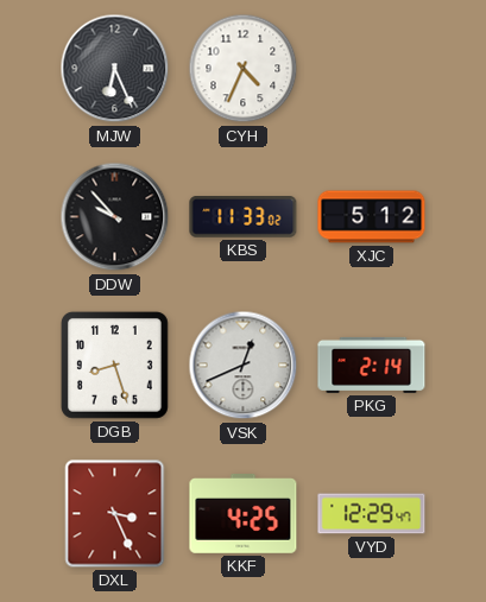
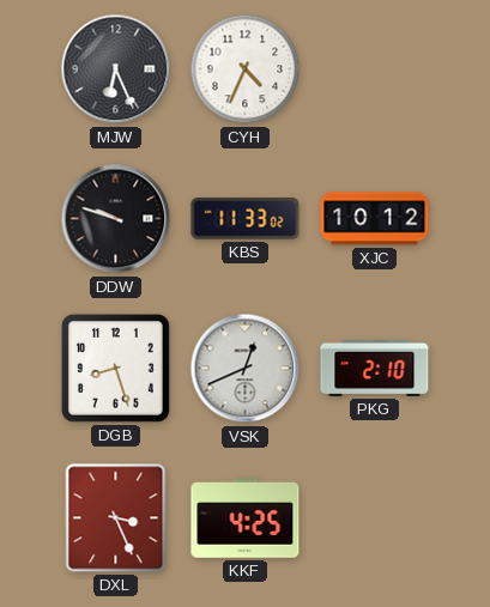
DDW: 9:53 -> 9:48 (116, 219)
XJC: 5:12 -> 10:12 (375, 219)
PKG: 2:14 -> 2:10 (375, 368)
VYD: 12:29 -> none (372, 514)
